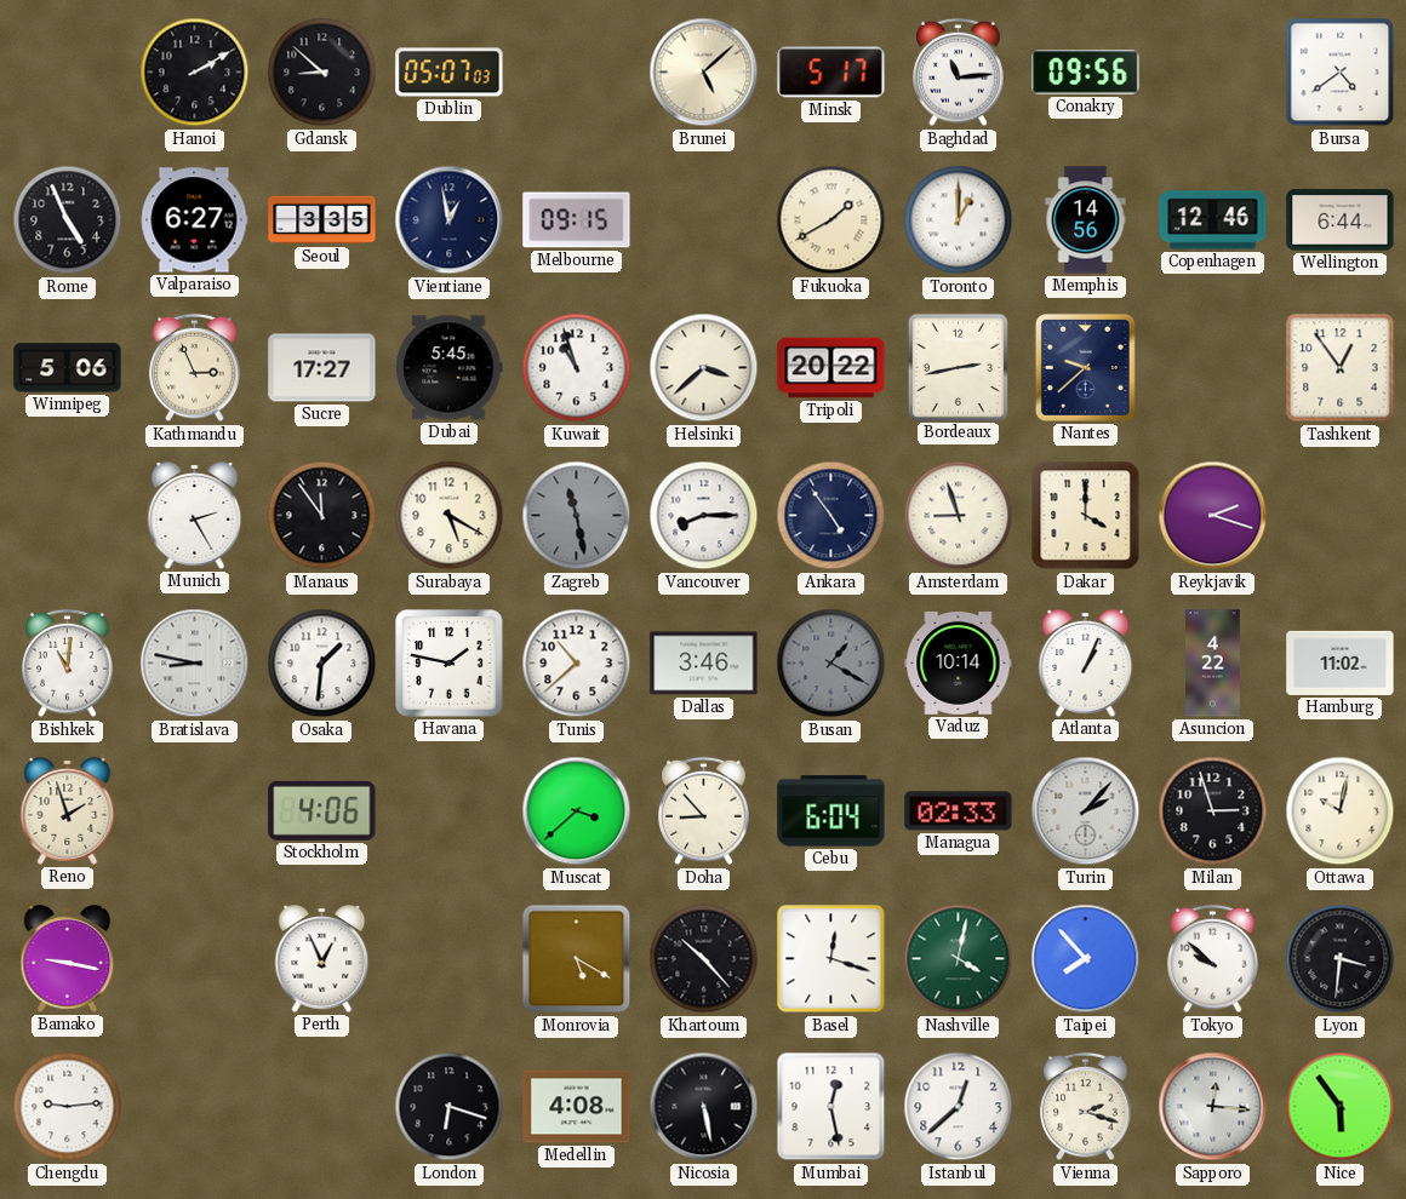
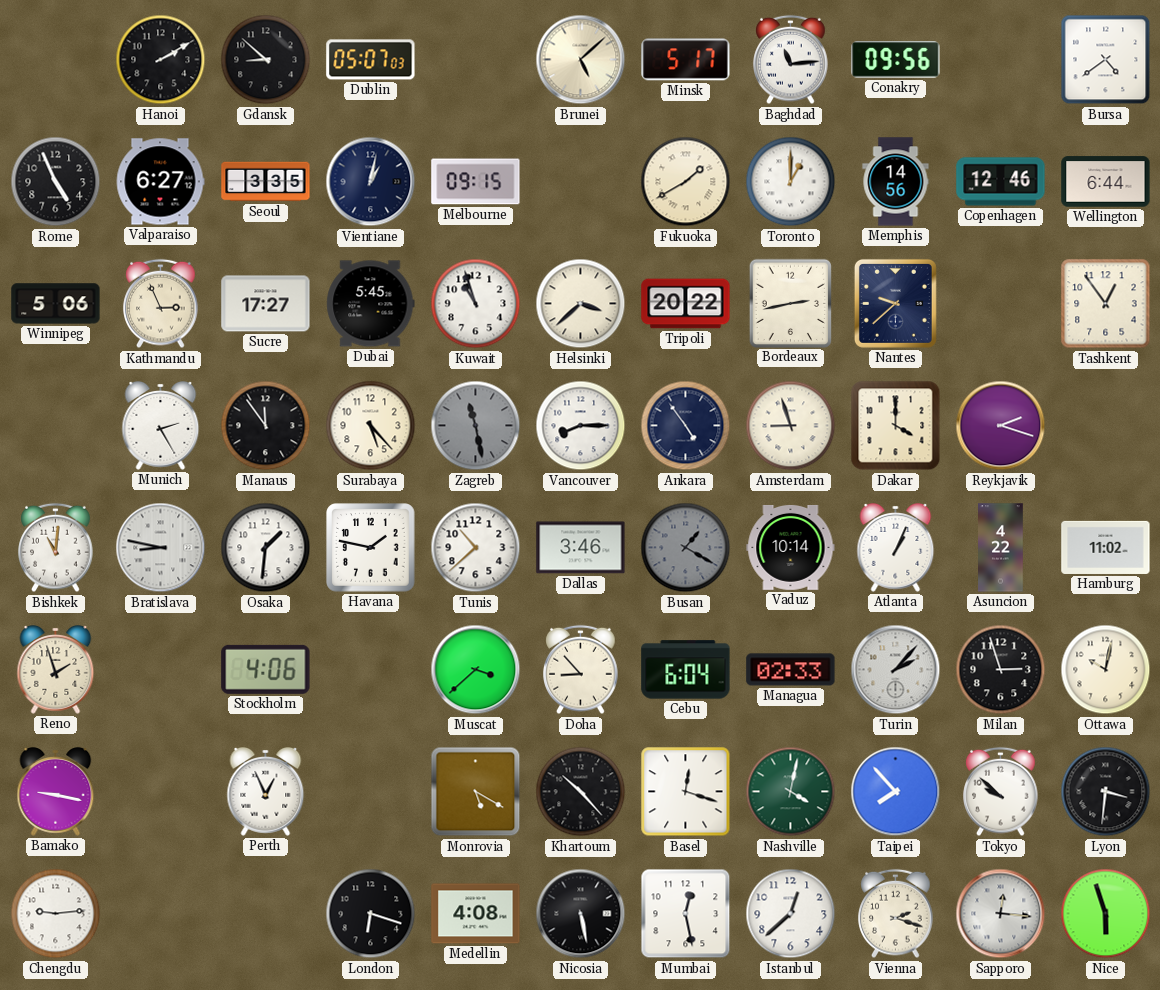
Vientiane: 12:58 -> 1:02 (371, 182)
Surabaya: 5:20 -> 5:23 (371, 426)
Nice: 5:54 -> 5:57 (1106, 914)
